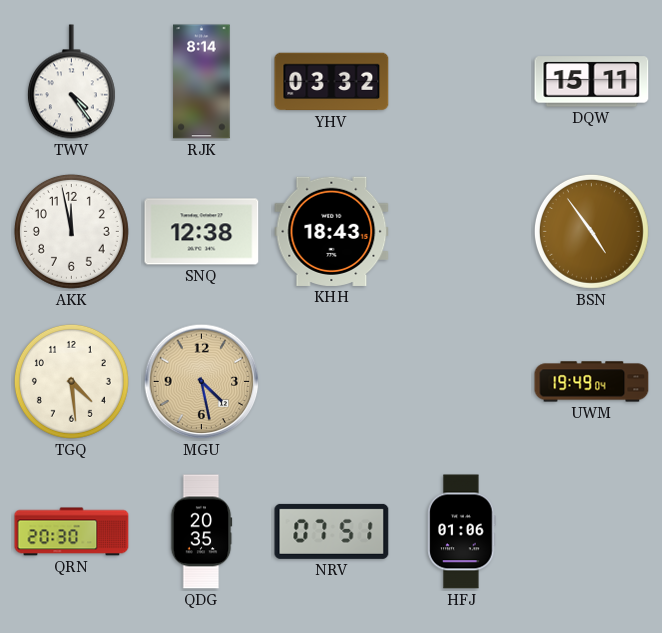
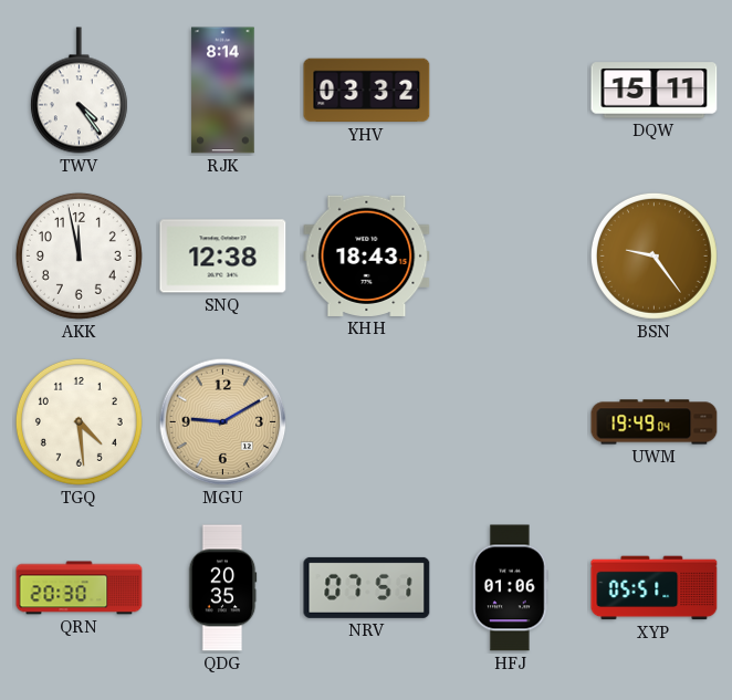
BSN: 4:54 -> 9:24 (653, 255)
MGU: 4:28 -> 9:10 (223, 422)
XYP: none -> 05:51 (655, 588)
